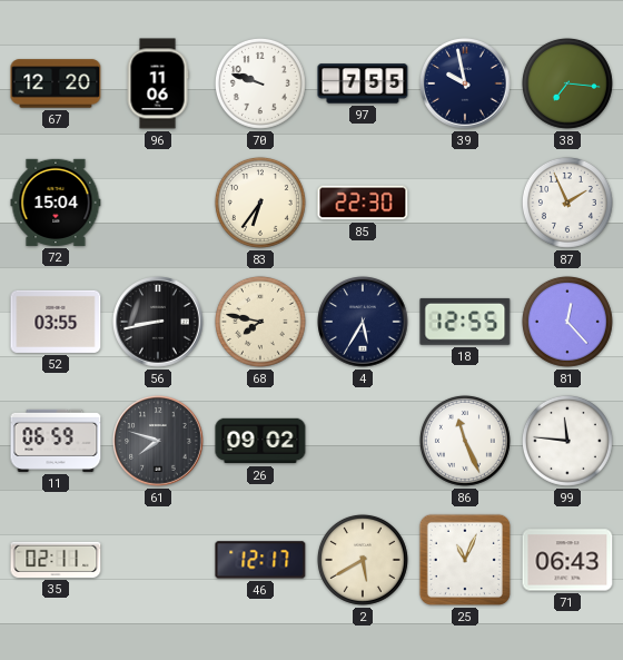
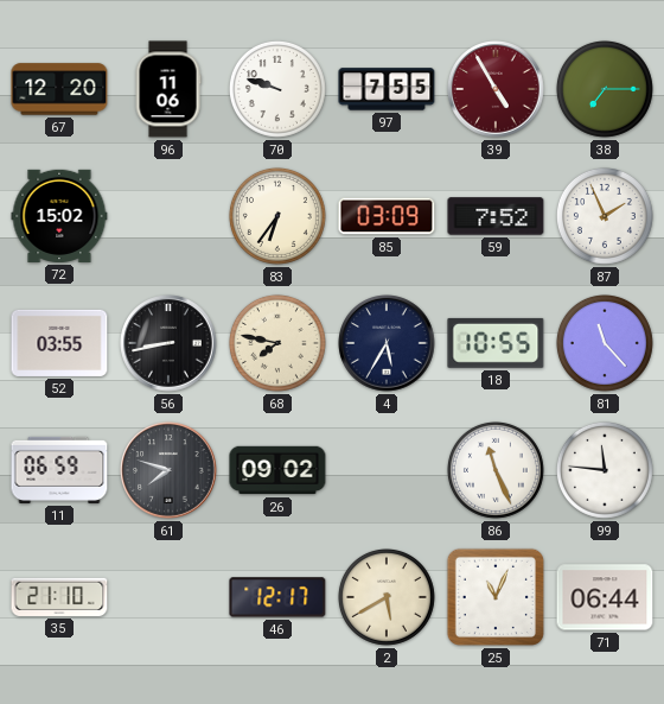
39: 9:58 -> 4:55 (496, 89)
39 dial: navy -> burgundy (496, 89)
38: 7:16 -> 7:15 (605, 89)
72: 15:04 -> 15:02 (59, 216)
85: 22:30 -> 03:09 (387, 216)
59: none -> 7:52 (496, 216)
18: 12:55 -> 10:55 (496, 343)
81: 12:23 -> 11:23 (605, 343)
35: 02:11 -> 21:10 (59, 597)
71: 06:43 -> 06:44 (605, 597)
